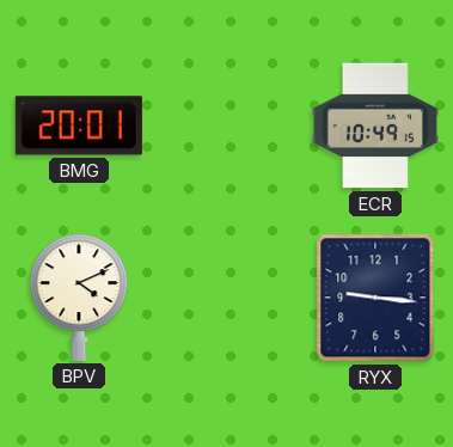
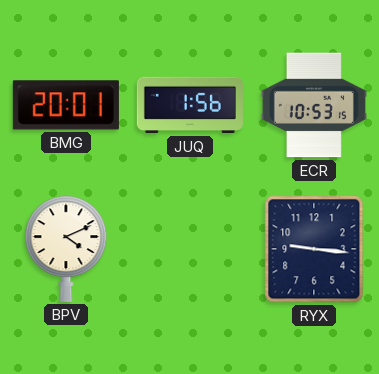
JUQ: none -> 1:56 (190, 105)
ECR: 10:49 -> 10:53 (314, 105)
